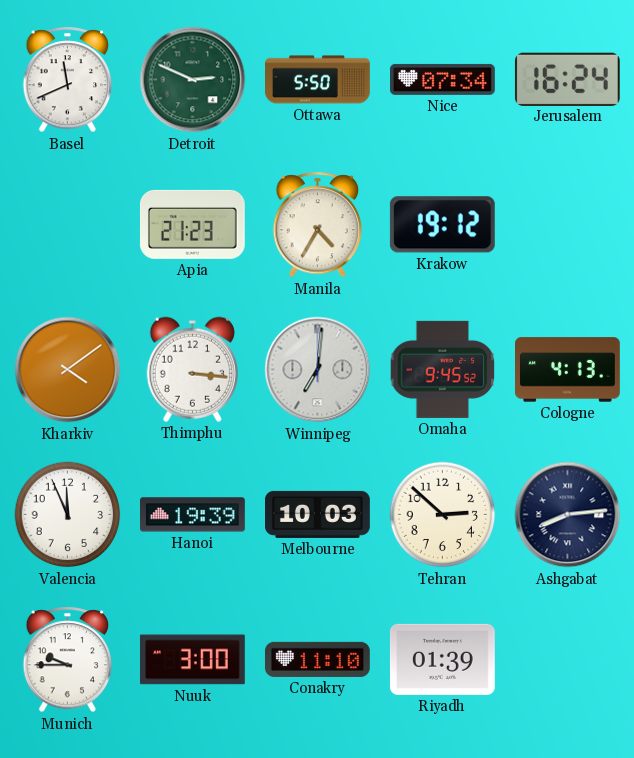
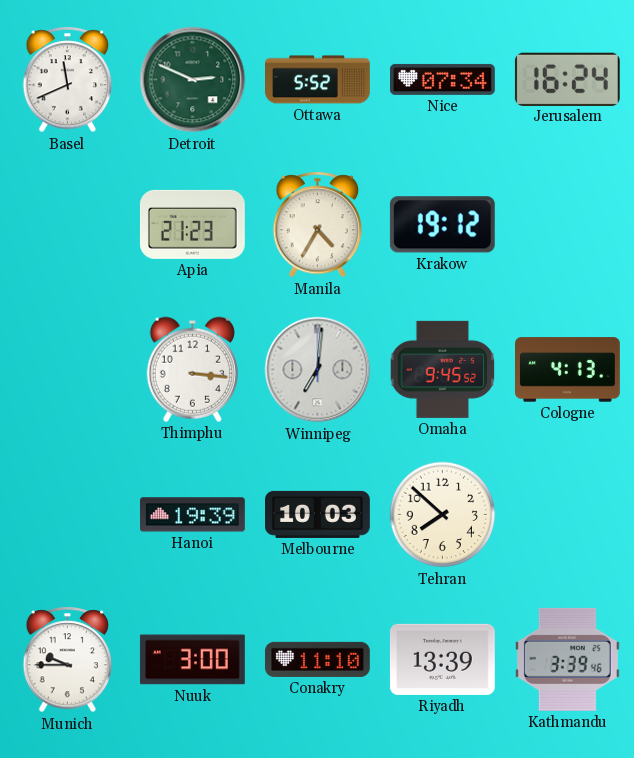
Ottawa: 5:50 -> 5:52 (318, 80)
Kharkiv: 4:09 -> none (68, 370)
Valencia: 11:56 -> none (68, 515)
Tehran: 2:52 -> 7:52 (443, 515)
Ashgabat: 8:14 -> none (568, 515)
Riyadh: 01:39 -> 13:39 (442, 659)
Kathmandu: none -> 3:39 (567, 659)
